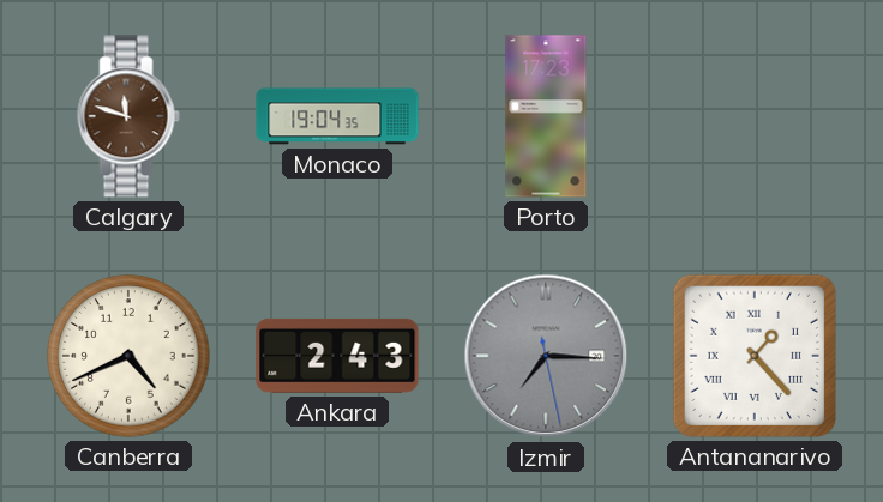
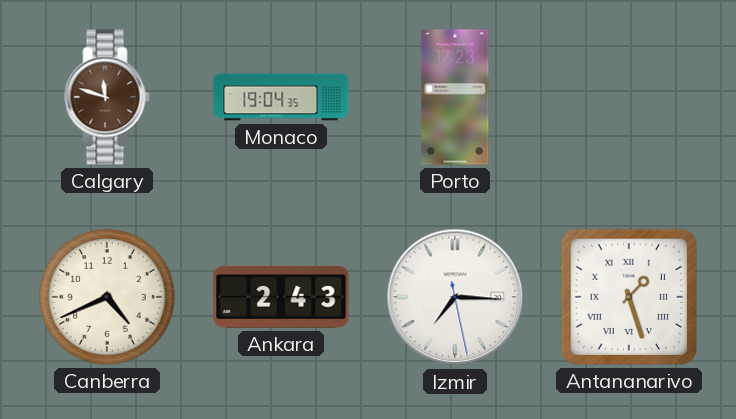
Izmir dial: grey -> white (455, 297)
Antananarivo: 1:23 -> 1:27 (629, 297)
